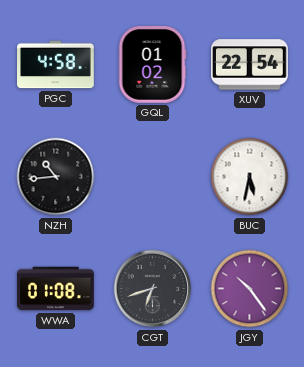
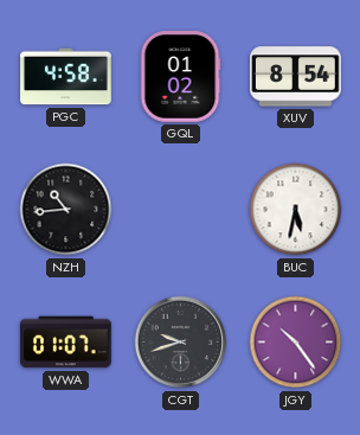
XUV: 22:54 -> 8:54 (296, 77)
WWA: 01:08 -> 01:07 (66, 343)
CGT: 6:42 -> 9:42 (181, 343)
